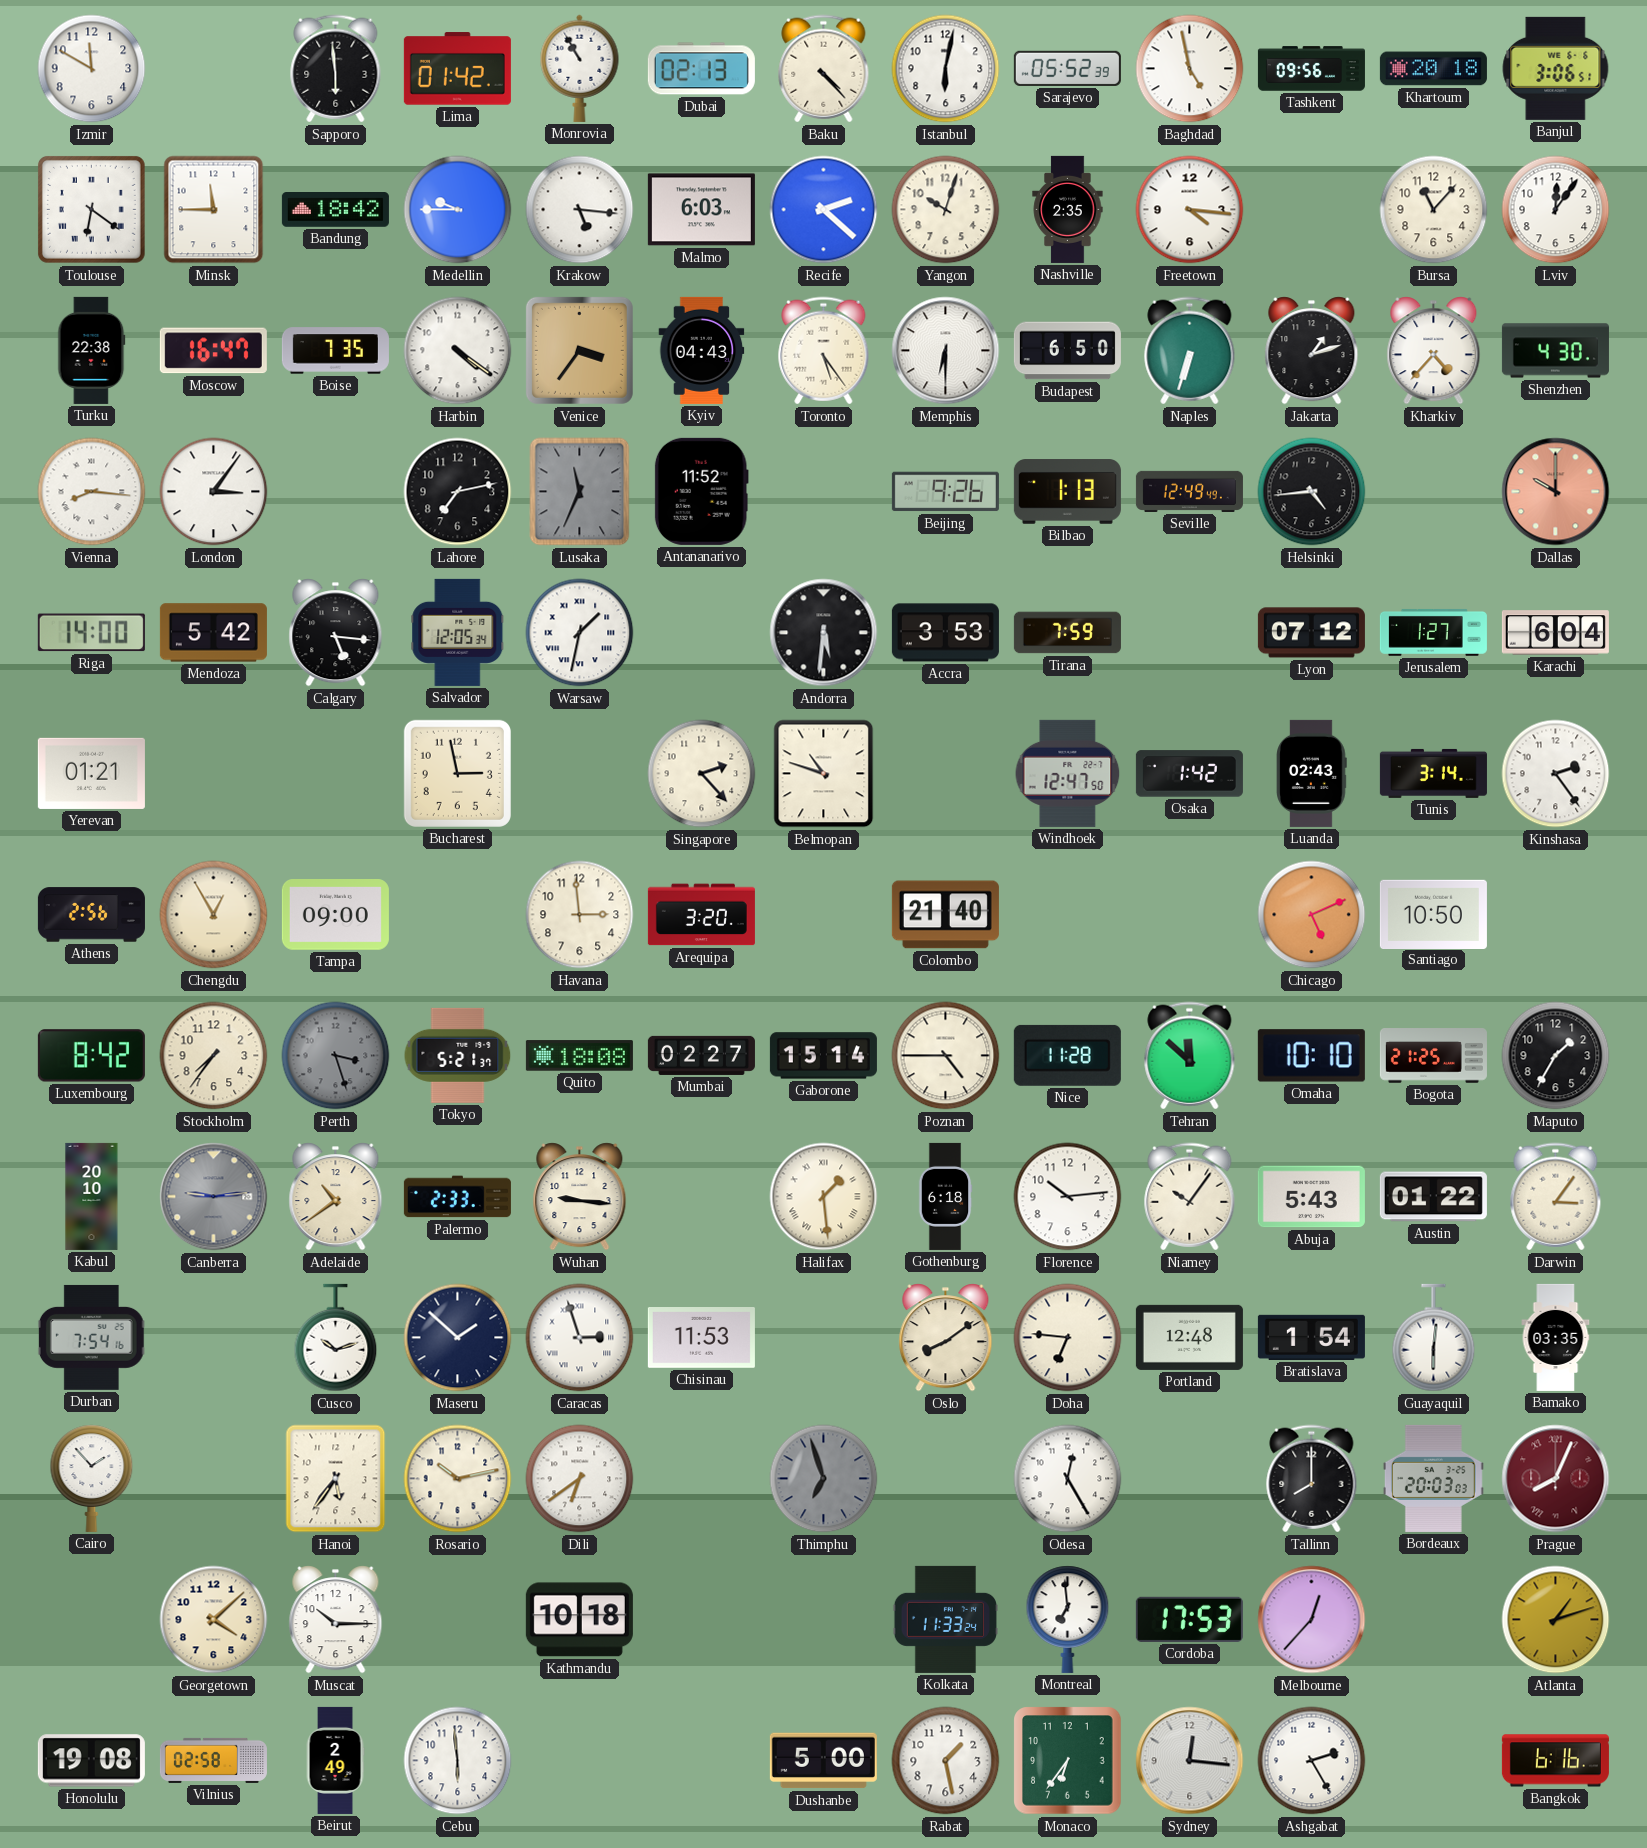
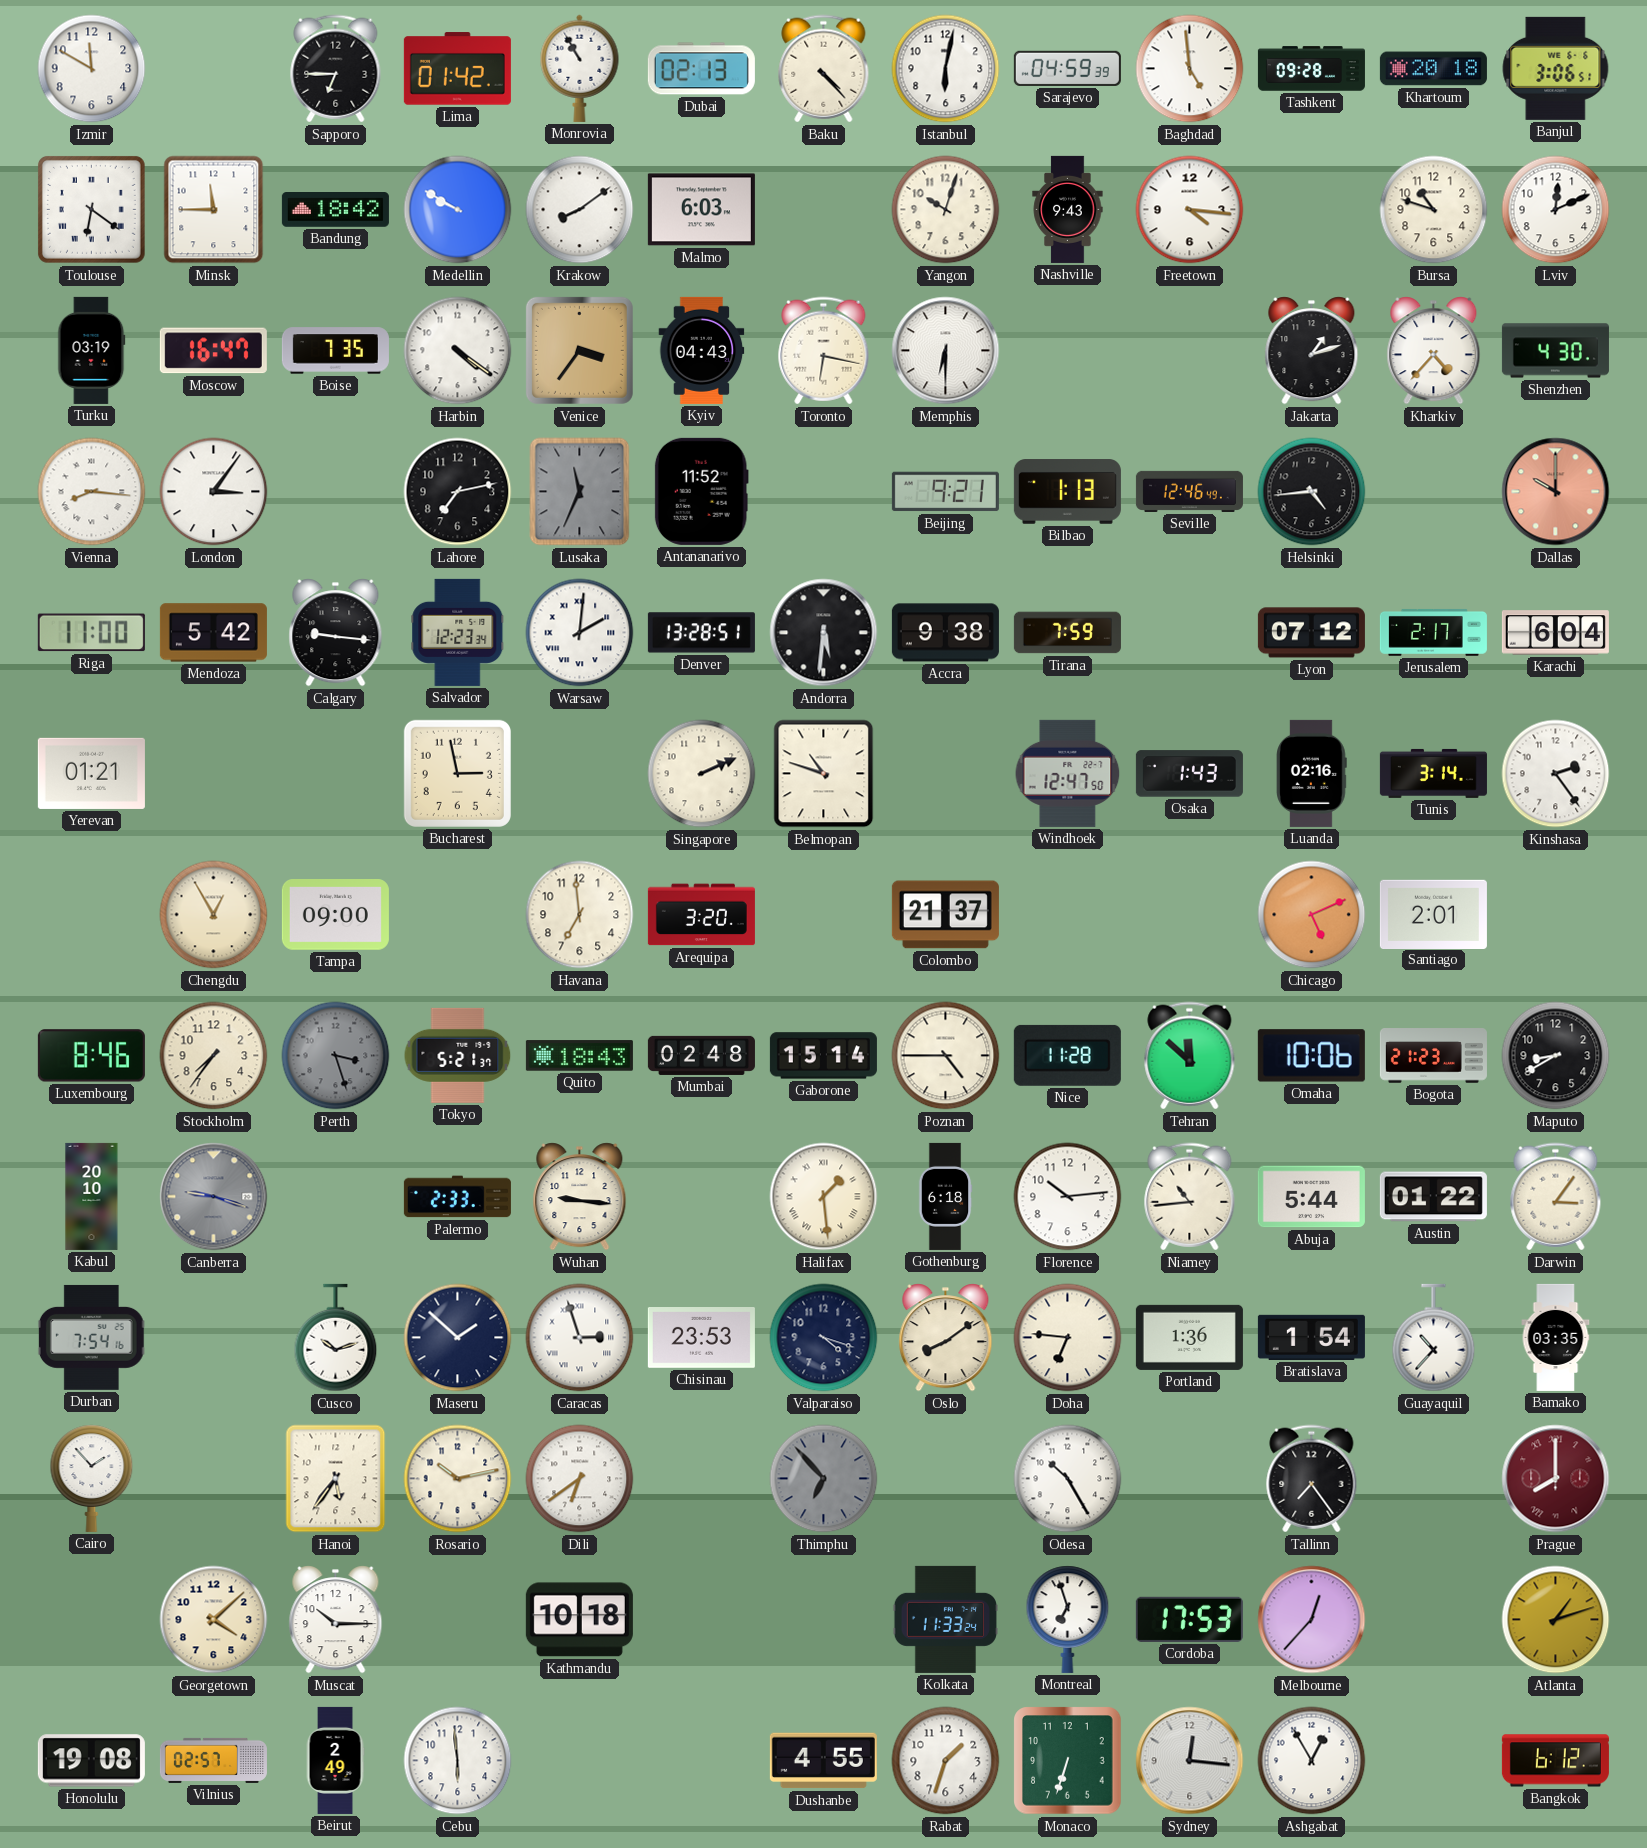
Sapporo: 5:59 -> 6:45 (336, 69)
Sarajevo: 05:52 -> 04:59 (1067, 68)
Baghdad: 4:58 -> 4:59 (1190, 69)
Tashkent: 09:56 -> 09:28 (1311, 69)
Medellin: 9:45 -> 9:50 (458, 210)
Krakow: 5:16 -> 8:09 (580, 210)
Recife: 2:22 -> none (824, 210)
Nashville: 2:35 -> 9:43 (1068, 209)
Bursa: 11:07 -> 10:48 (1434, 210)
Lviv: 12:06 -> 12:11 (1556, 210)
Turku: 22:38 -> 03:19 (92, 350)
Toronto: 5:24 -> 6:17 (824, 351)
Budapest: 6:50 -> none (1067, 351)
Naples: 6:33 -> none (1190, 351)
Beijing: 9:26 -> 9:21 (945, 492)
Seville: 12:49 -> 12:46 (1189, 491)
Riga: 14:00 -> 11:00 (91, 633)
Calgary: 5:16 -> 9:16 (336, 633)
Salvador: 12:05 -> 12:23 (458, 632)
Warsaw: 1:32 -> 2:01 (580, 633)
Denver: none -> 13:28 (701, 633)
Accra: 3:53 -> 9:38 (945, 633)
Jerusalem: 1:27 -> 2:17 (1433, 632)
Singapore: 2:23 -> 2:11 (702, 774)
Osaka: 1:42 -> 1:43 (1189, 774)
Luanda: 02:43 -> 02:16 (1312, 773)
Athens: 2:56 -> none (91, 915)
Havana: 2:59 -> 6:59 (580, 915)
Colombo: 21:40 -> 21:37 (945, 915)
Santiago: 10:50 -> 2:01 (1433, 914)
Luxembourg: 8:42 -> 8:46 (91, 1056)
Quito: 18:08 -> 18:43 (579, 1056)
Mumbai: 02:27 -> 02:48 (701, 1055)
Omaha: 10:10 -> 10:06 (1311, 1056)
Bogota: 21:25 -> 21:23 (1433, 1056)
Maputo: 1:35 -> 8:40 (1556, 1056)
Canberra: 9:14 -> 9:18 (214, 1197)
Adelaide: 10:39 -> none (336, 1197)
Niamey: 10:06 -> 10:44 (1190, 1197)
Abuja: 5:43 -> 5:44 (1311, 1197)
Chisinau: 11:53 -> 23:53 (701, 1338)
Valparaiso: none -> 4:18 (824, 1338)
Portland: 12:48 -> 1:36 (1189, 1337)
Guayaquil: 6:01 -> 10:37 (1434, 1338)
Thimphu: 6:57 -> 6:53 (824, 1479)
Odesa: 12:25 -> 10:25 (1068, 1479)
Tallinn: 8:00 -> 7:24 (1312, 1479)
Bordeaux: 20:03 -> none (1433, 1478)
Prague: 8:04 -> 8:00 (1556, 1479)
Montreal: 6:59 -> 6:57 (1068, 1619)
Vilnius: 02:58 -> 02:57 (213, 1760)
Dushanbe: 5:00 -> 4:55 (823, 1761)
Rabat: 1:28 -> 1:33 (946, 1761)
Monaco: 6:36 -> 6:33 (1068, 1761)
Ashgabat: 2:25 -> 12:55 (1312, 1761)
Bangkok: 6:16 -> 6:12 (1555, 1761)
